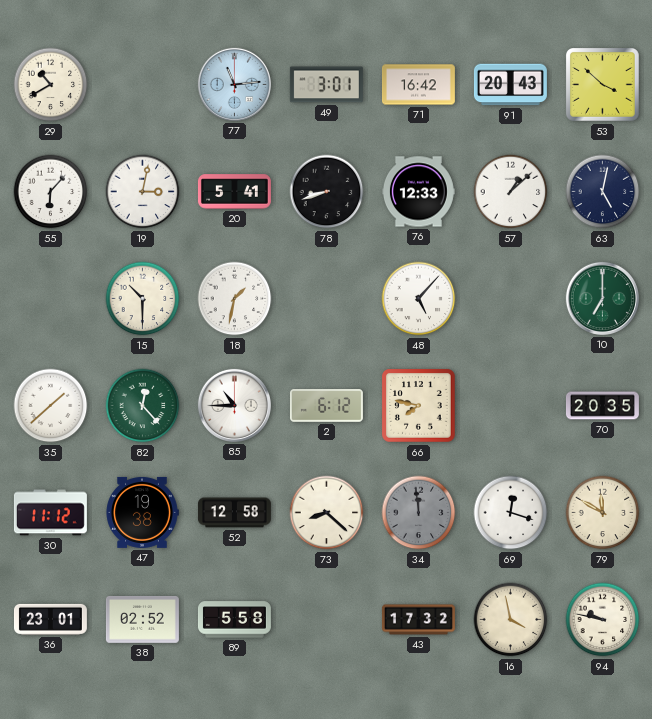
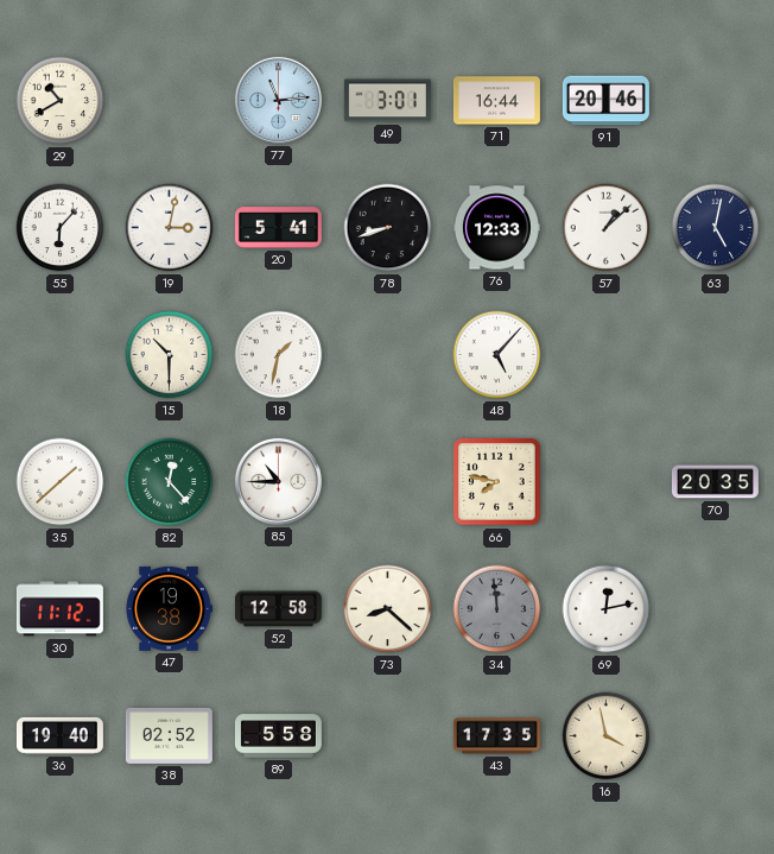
71: 16:42 -> 16:44 (496, 101)
91: 20:43 -> 20:46 (605, 101)
53: 3:52 -> none (603, 85)
10: 7:00 -> none (602, 298)
2: 6:12 -> none (326, 406)
69: 12:18 -> 12:13 (607, 609)
79: 11:50 -> none (603, 513)
36: 23:01 -> 19:40 (59, 735)
43: 17:32 -> 17:35 (496, 736)
94: 9:47 -> none (603, 620)
